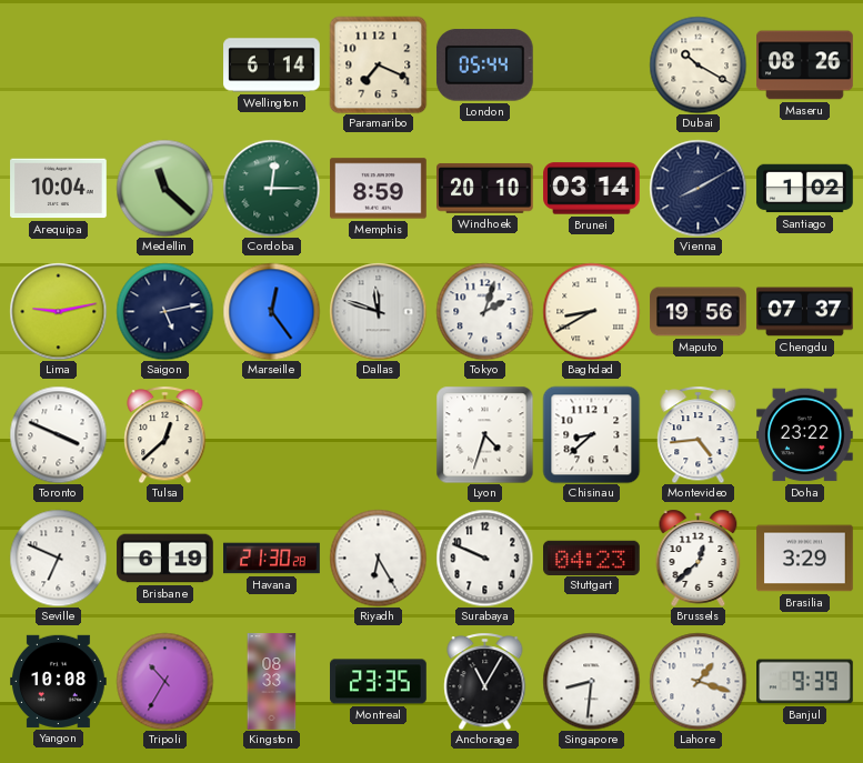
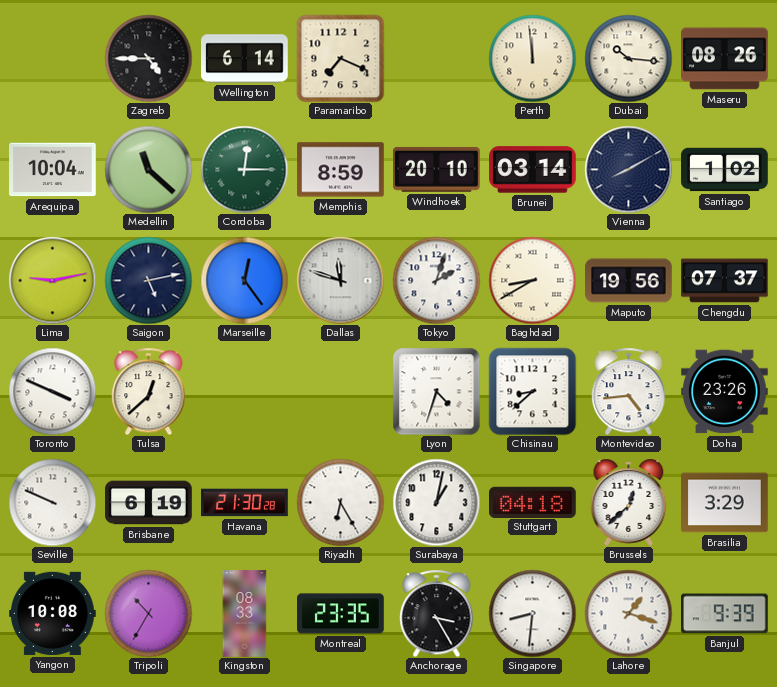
Zagreb: none -> 4:45 (148, 58)
London: 05:44 -> none (484, 66)
Perth: none -> 11:59 (532, 58)
Dubai: 10:20 -> 10:16 (628, 58)
Doha: 23:22 -> 23:26 (725, 392)
Seville: 6:49 -> 9:49 (52, 502)
Surabaya: 9:49 -> 1:02 (436, 502)
Stuttgart: 04:23 -> 04:18 (533, 502)
Anchorage: 11:05 -> 3:25 (437, 613)
